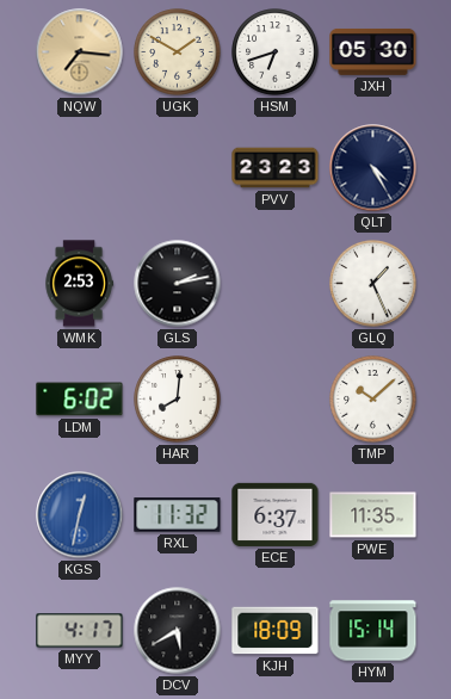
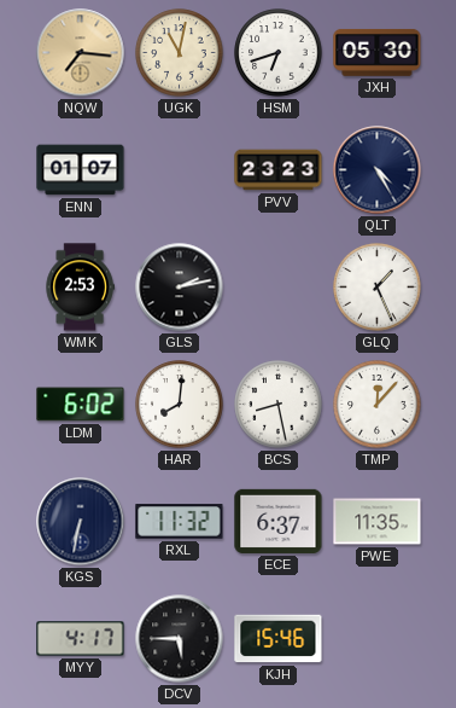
UGK: 1:50 -> 11:02 (180, 53)
ENN: none -> 01:07 (81, 170)
BCS: none -> 8:28 (279, 405)
TMP: 10:08 -> 12:07 (378, 405)
KGS: 12:32 -> 6:32 (81, 522)
KGS dial: blue -> navy (81, 522)
DCV: 5:40 -> 5:45 (180, 639)
KJH: 18:09 -> 15:46 (279, 639)
HYM: 15:14 -> none (373, 631)
